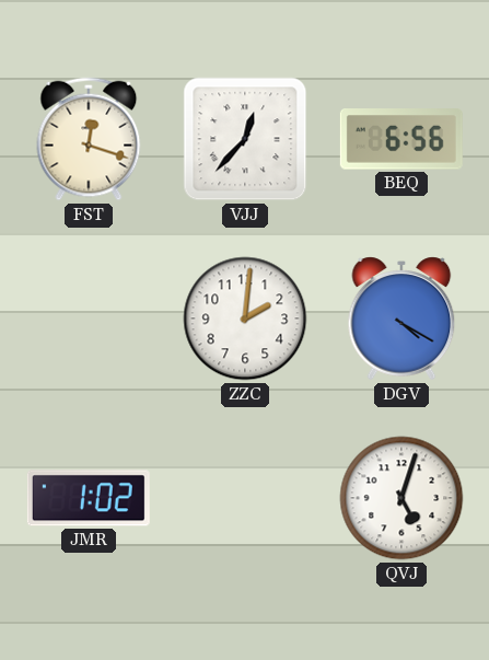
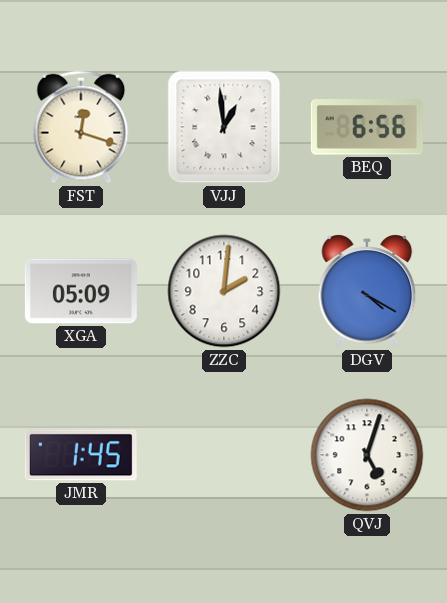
VJJ: 12:37 -> 12:59 (224, 127)
XGA: none -> 05:09 (81, 291)
JMR: 1:02 -> 1:45 (81, 455)
